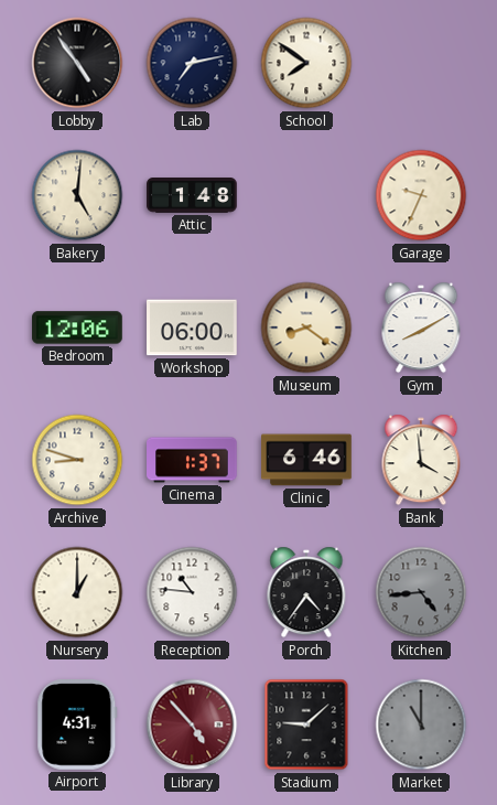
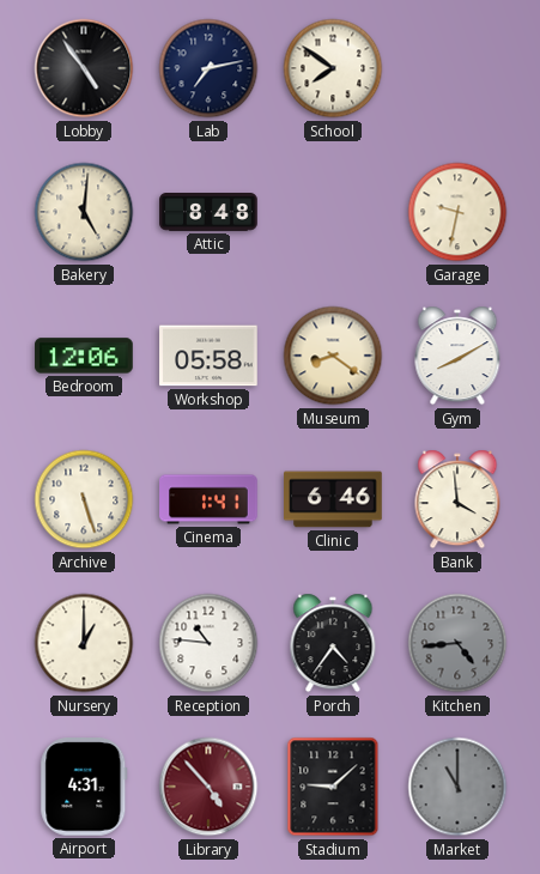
Attic: 1:48 -> 8:48 (208, 213)
Garage: 9:34 -> 9:32 (457, 212)
Workshop: 06:00 -> 05:58 (208, 356)
Archive: 8:48 -> 5:27 (84, 499)
Cinema: 1:37 -> 1:41 (208, 499)
